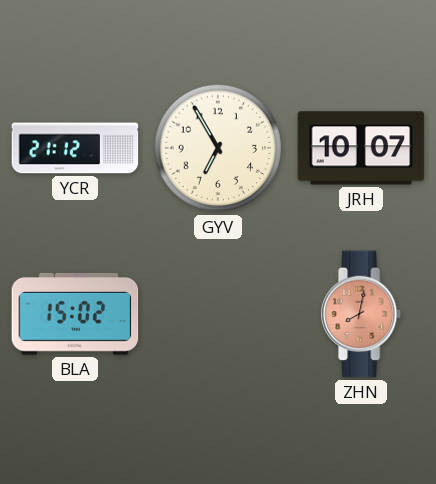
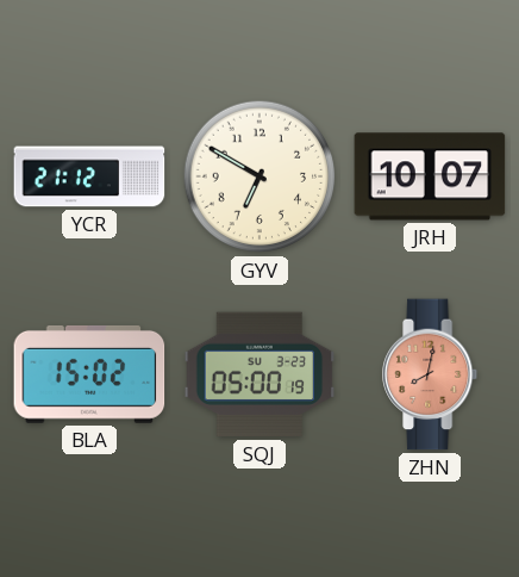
GYV: 6:55 -> 6:50 (259, 176)
SQJ: none -> 05:00 (259, 374)
